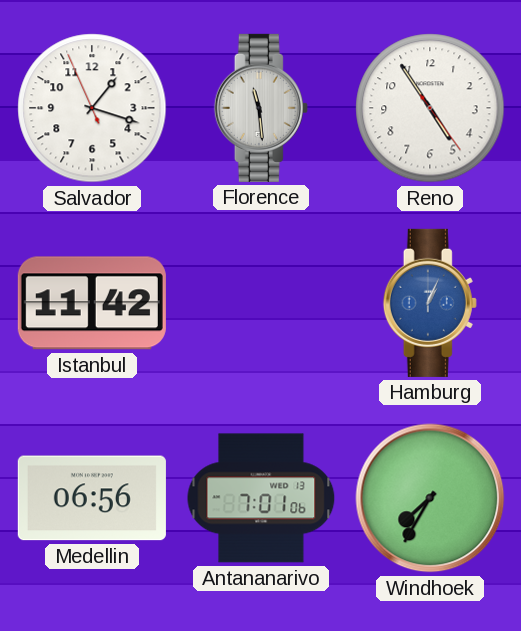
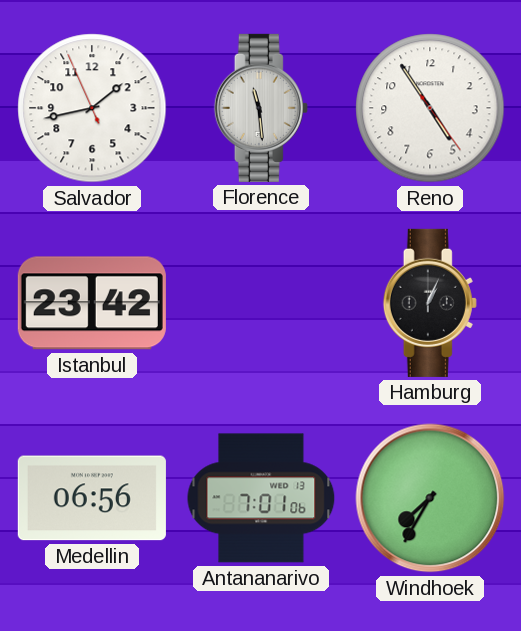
Salvador: 1:17 -> 1:42 (92, 108)
Istanbul: 11:42 -> 23:42 (92, 303)
Hamburg dial: blue -> black (430, 303)
